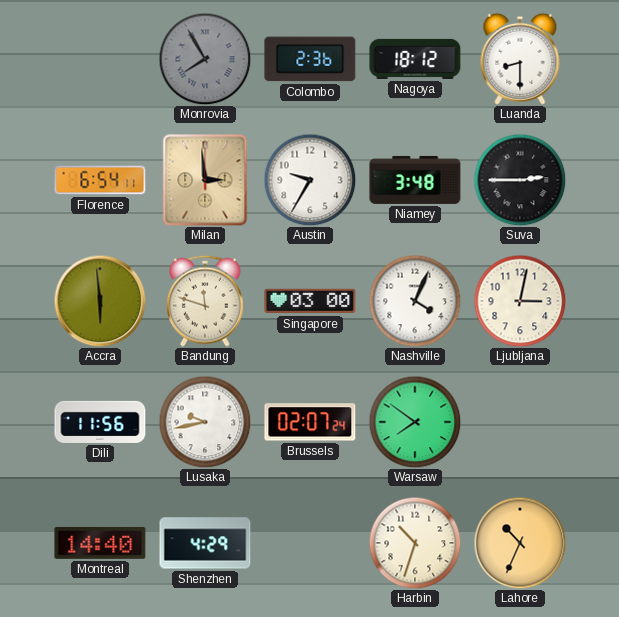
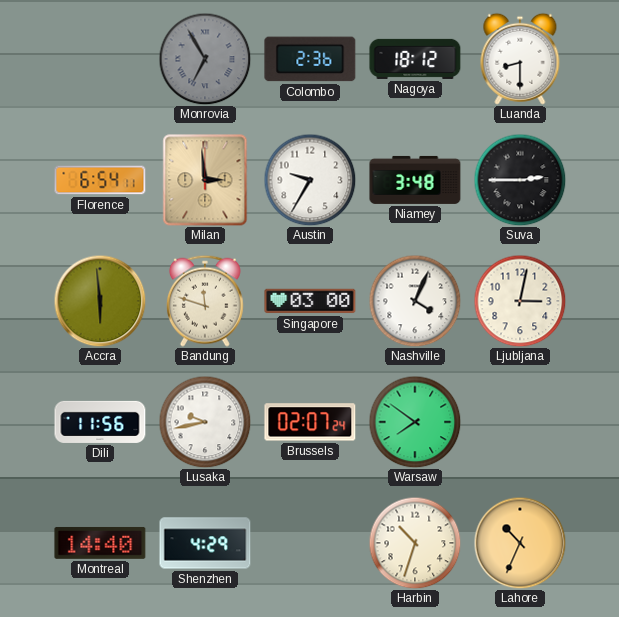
Monrovia: 7:55 -> 6:55 (205, 59)
